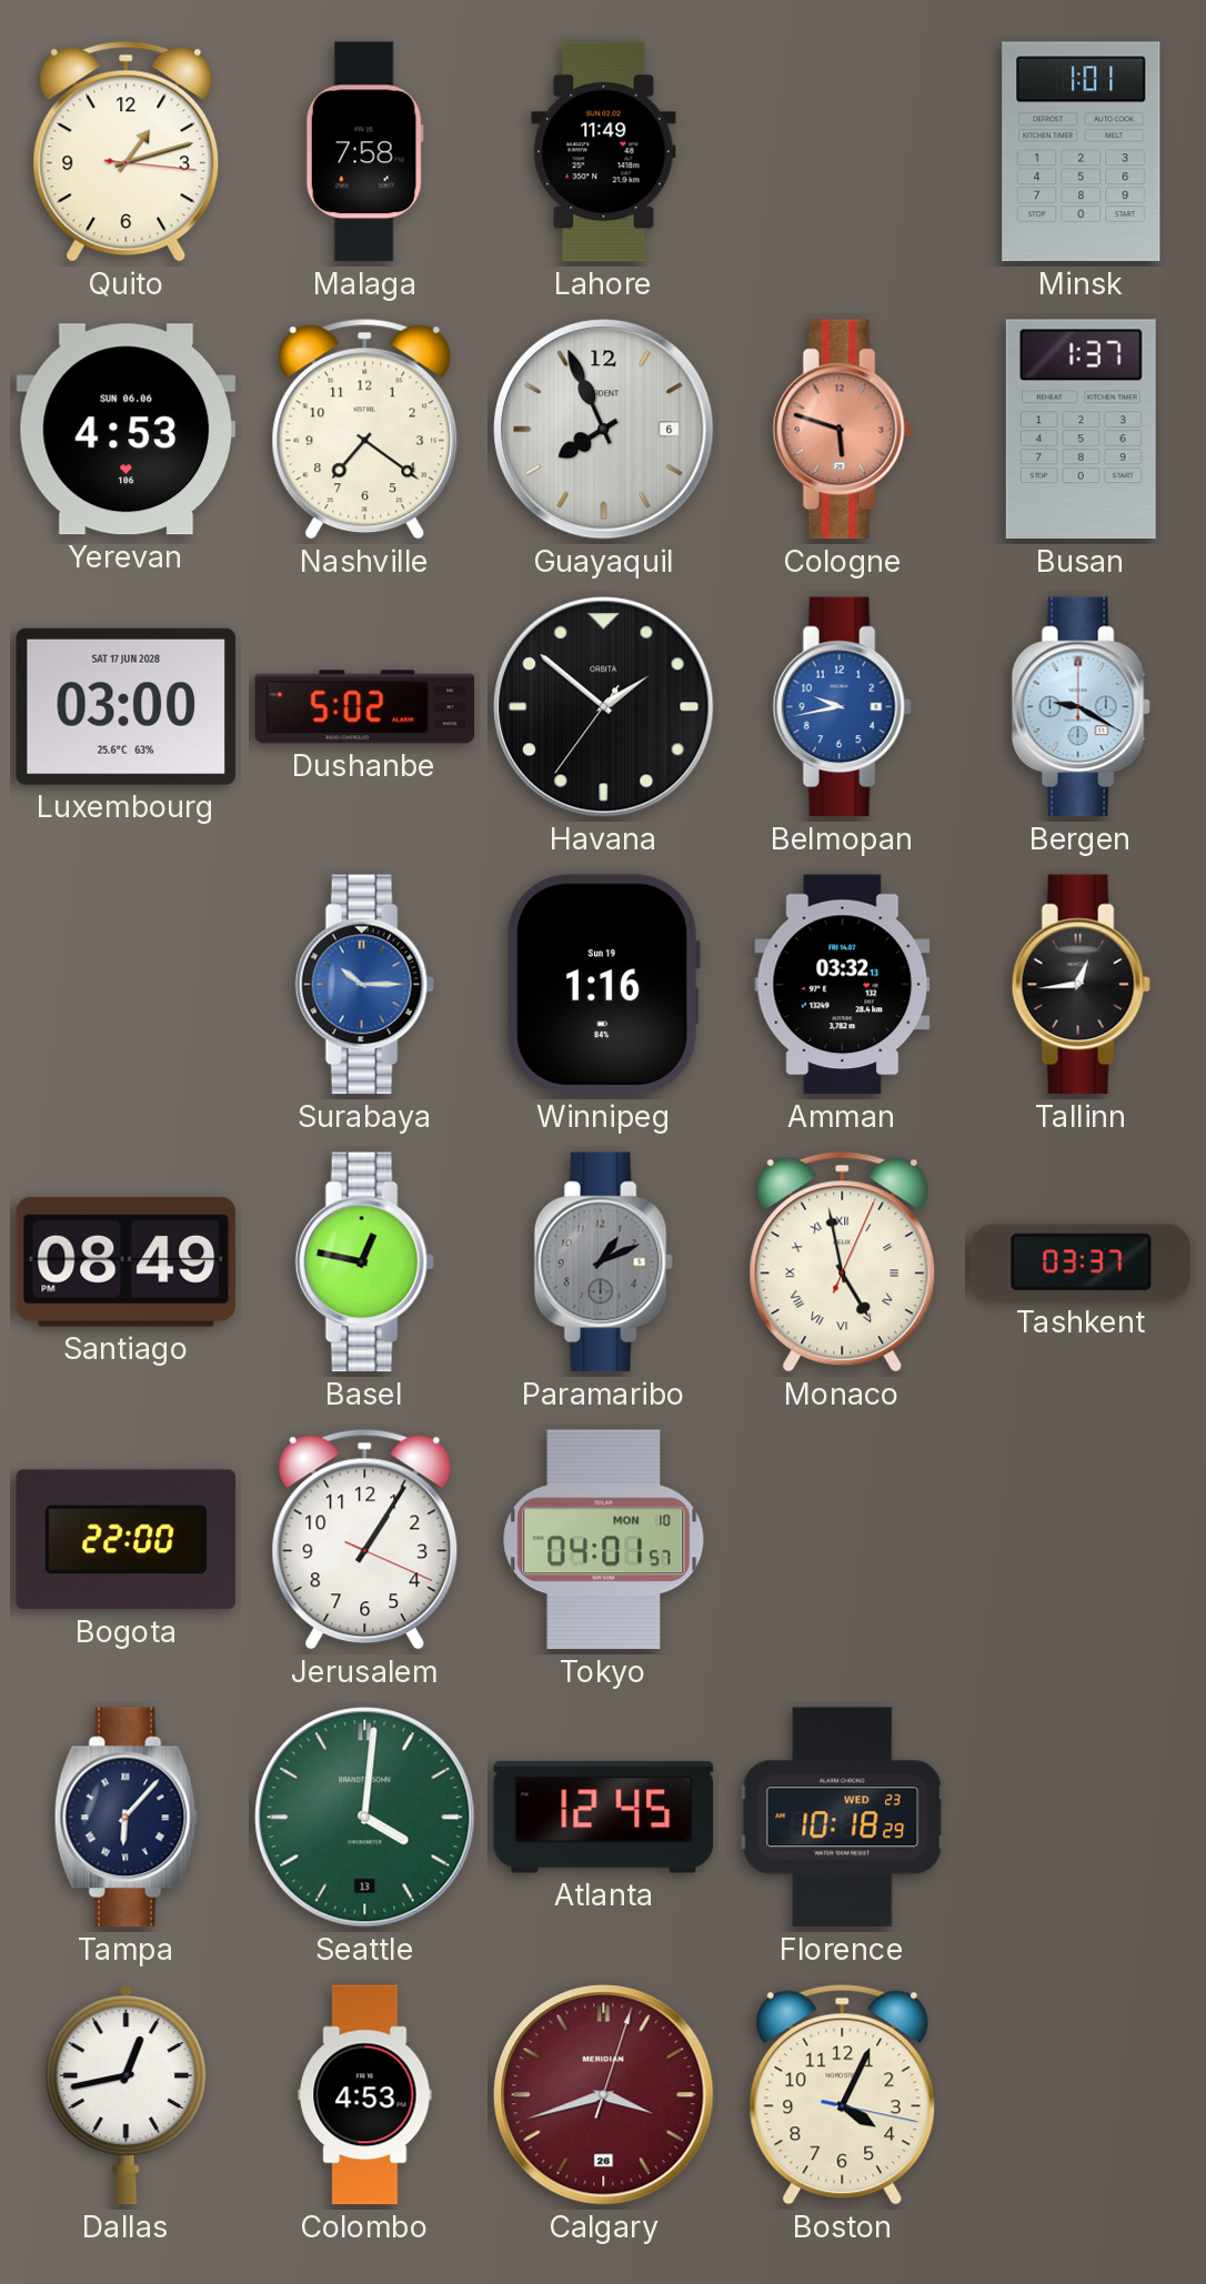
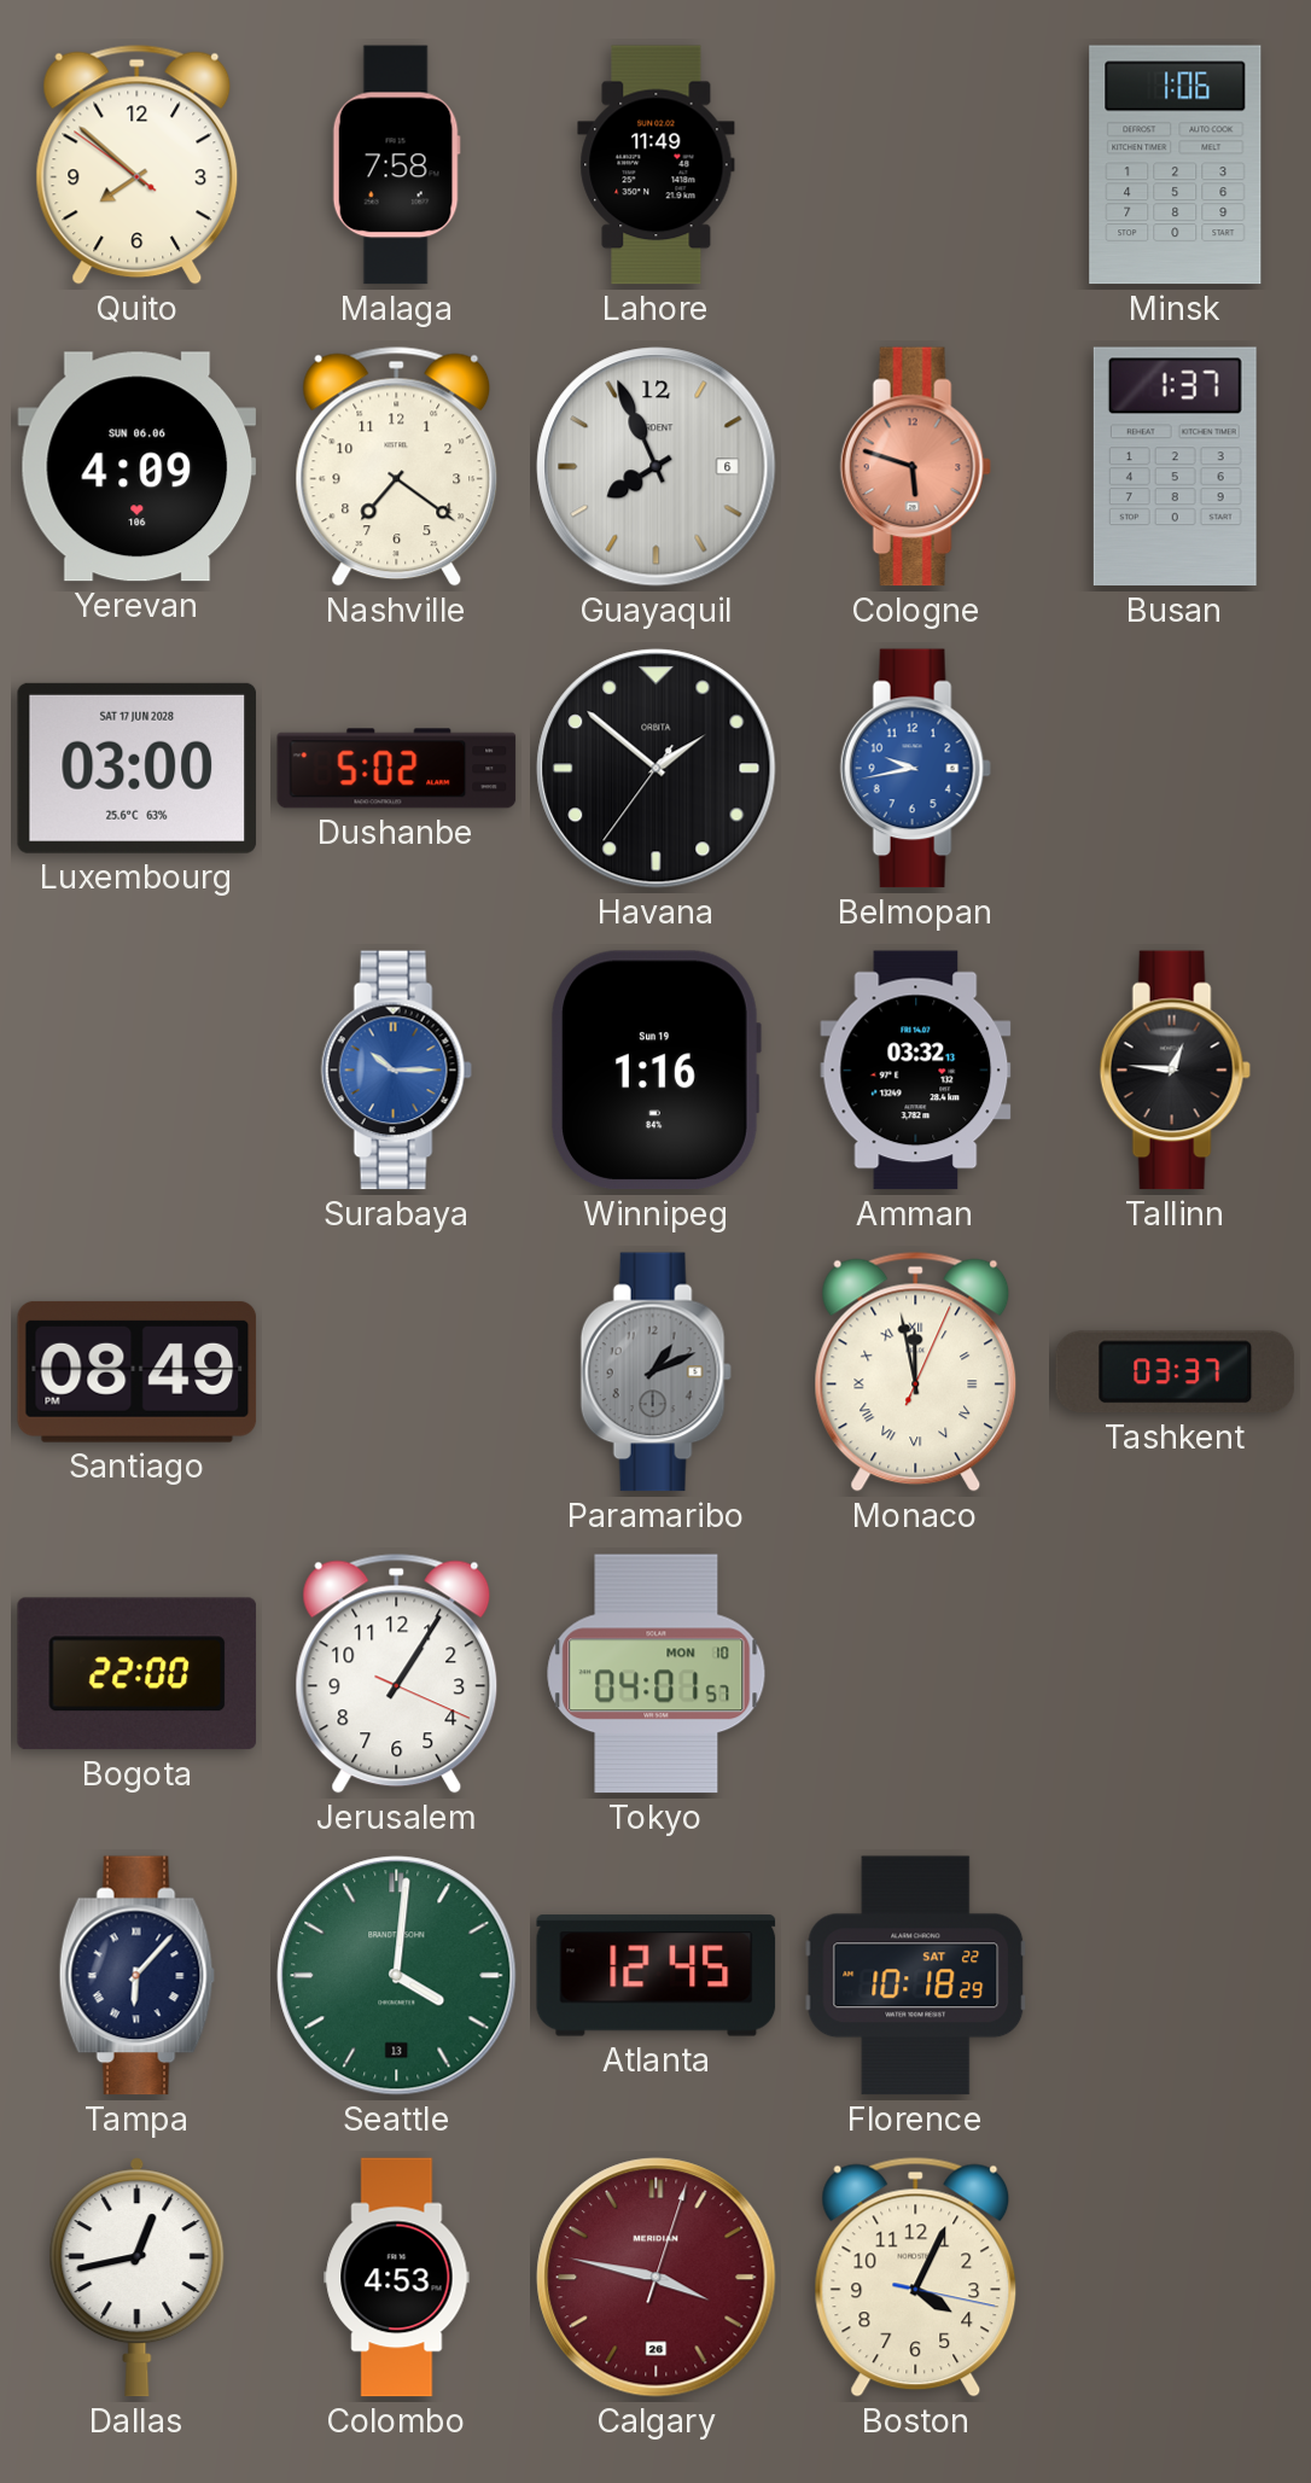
Quito: 1:12 -> 7:51 (138, 164)
Minsk: 1:01 -> 1:06 (1176, 165)
Yerevan: 4:53 -> 4:09 (138, 467)
Bergen: 9:20 -> none (1081, 707)
Tallinn: 12:44 -> 12:46 (1175, 1071)
Basel: 12:47 -> none (364, 1262)
Monaco: 4:58 -> 11:58 (916, 1371)
Florence date: WED 23 -> SAT 22 (916, 1976)
Calgary: 3:42 -> 3:47 (657, 2278)
